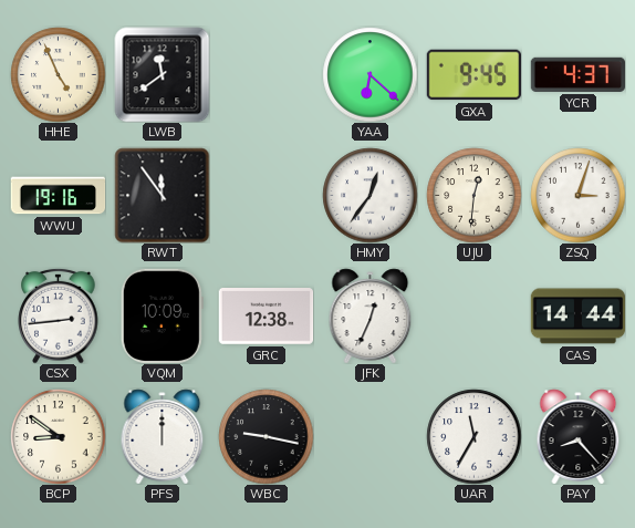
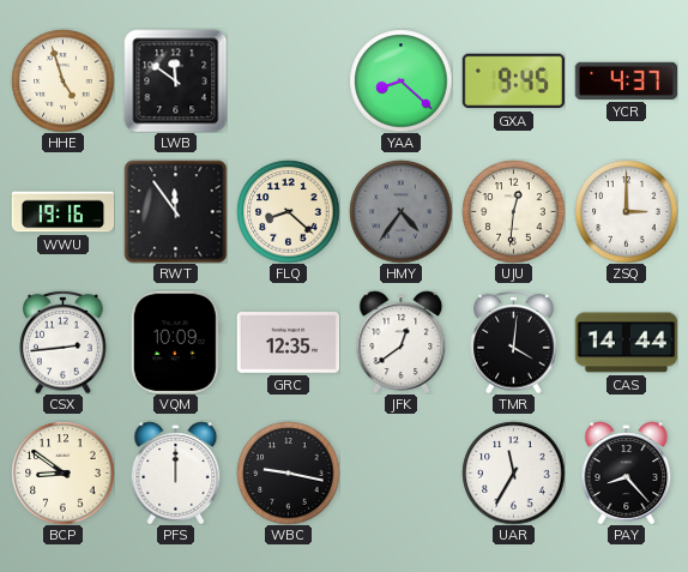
HHE: 4:56 -> 4:57 (62, 80)
LWB: 11:39 -> 11:51 (175, 80)
YAA: 6:22 -> 8:22 (400, 80)
FLQ: none -> 8:22 (288, 211)
HMY: 12:36 -> 4:36 (400, 211)
HMY dial: white -> grey (400, 211)
ZSQ: 3:03 -> 3:00 (626, 211)
GRC: 12:38 -> 12:35 (288, 343)
JFK: 12:34 -> 12:39 (402, 342)
TMR: none -> 4:01 (514, 342)
